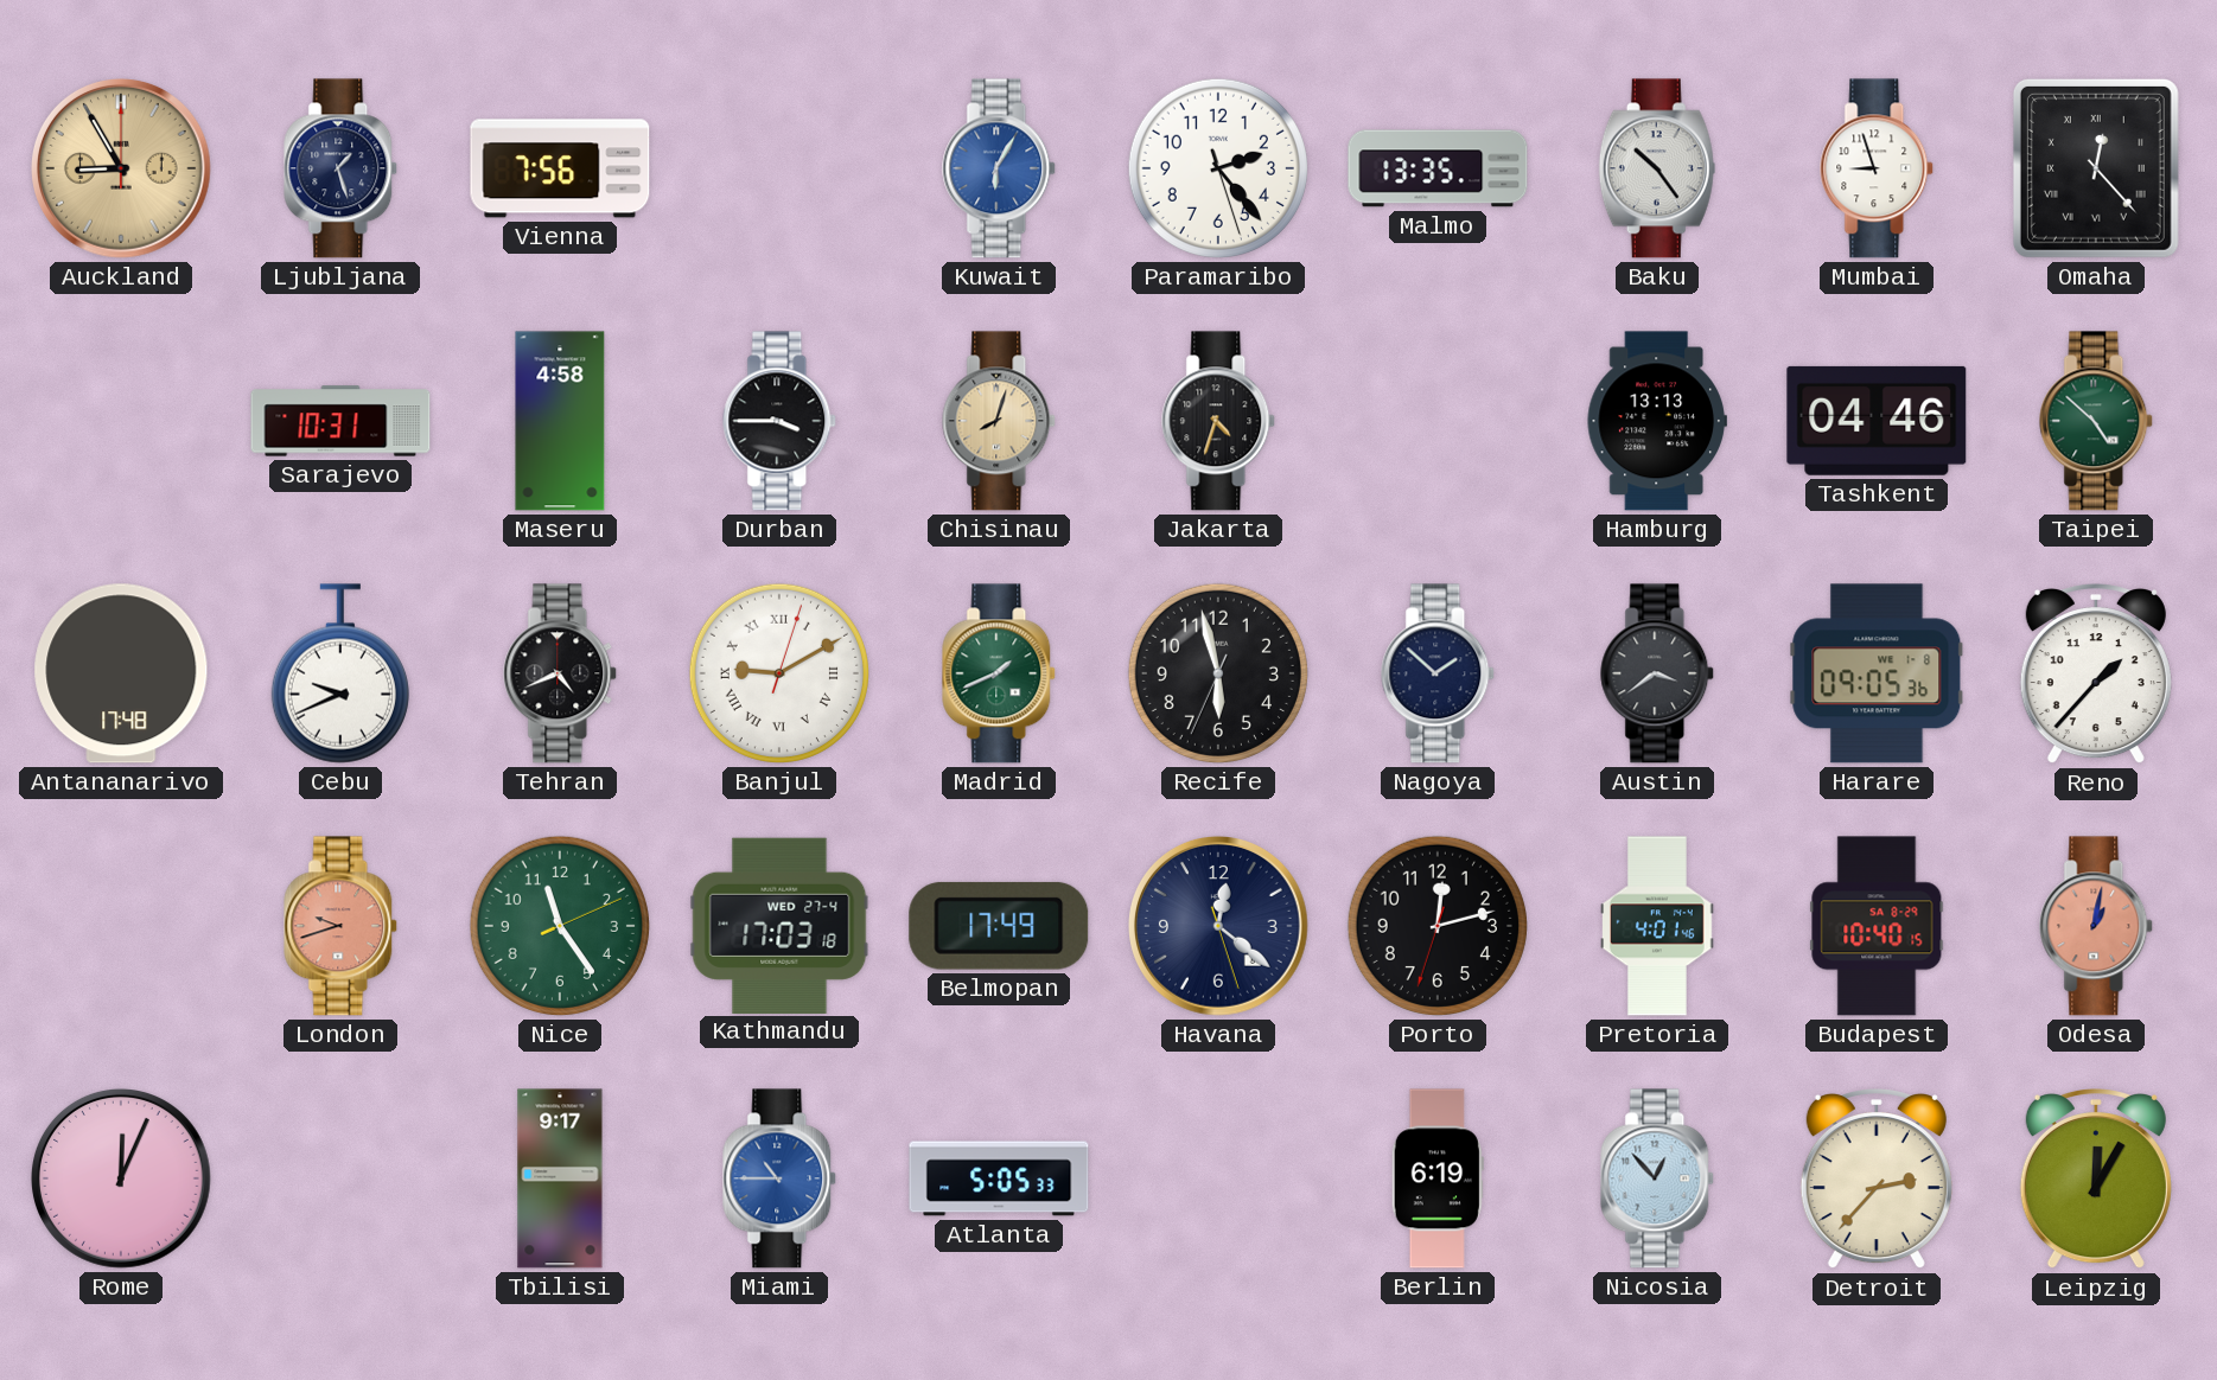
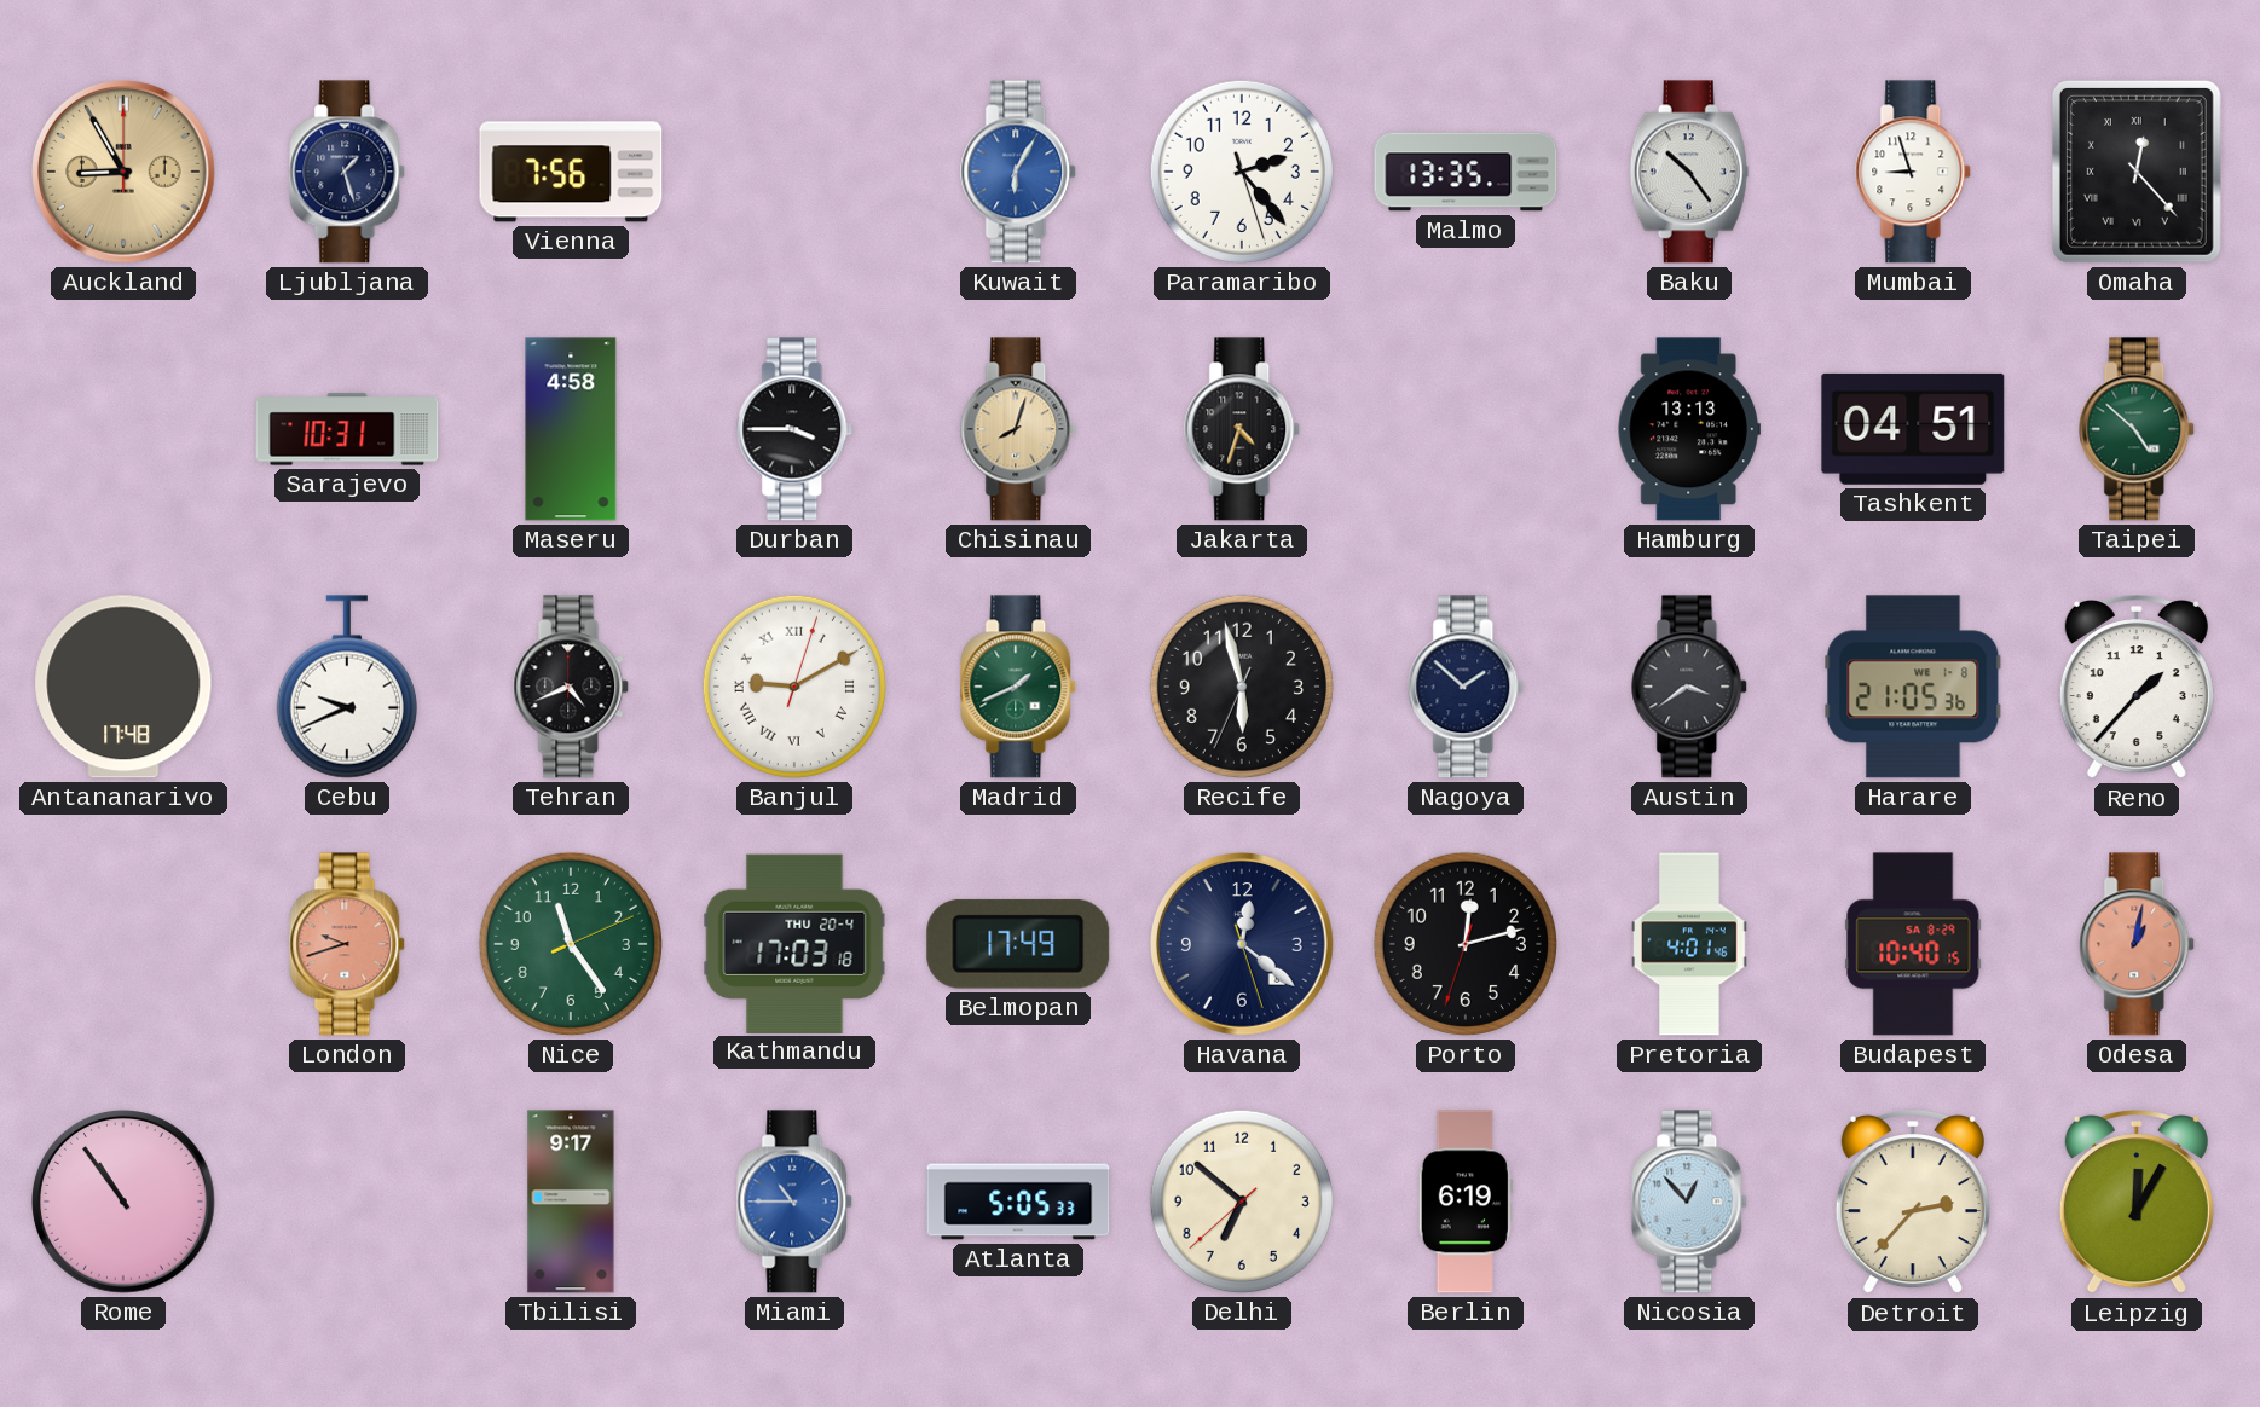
Tashkent: 04:46 -> 04:51 (1913, 429)
Harare: 09:05 -> 21:05 (1913, 687)
Kathmandu date: WED 27-4 -> THU 20-4 (794, 943)
Rome: 12:04 -> 10:54 (125, 1203)
Delhi: none -> 6:51 (1242, 1202)
